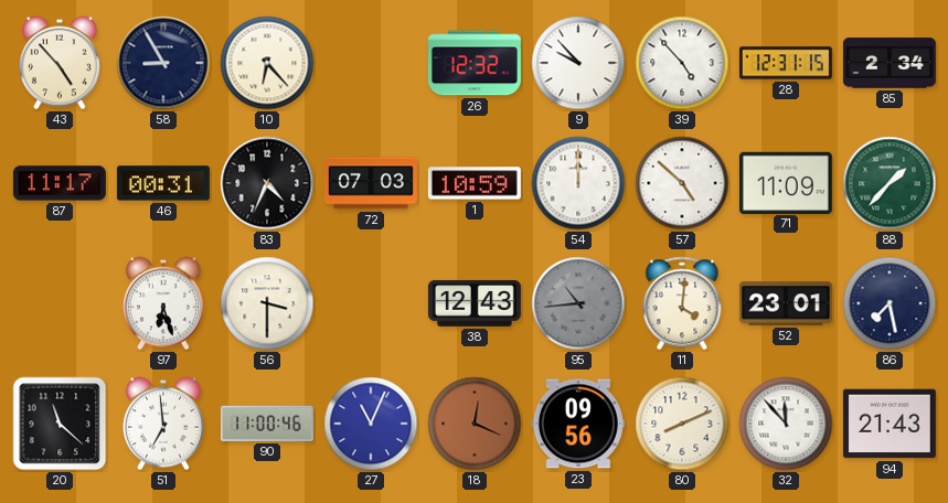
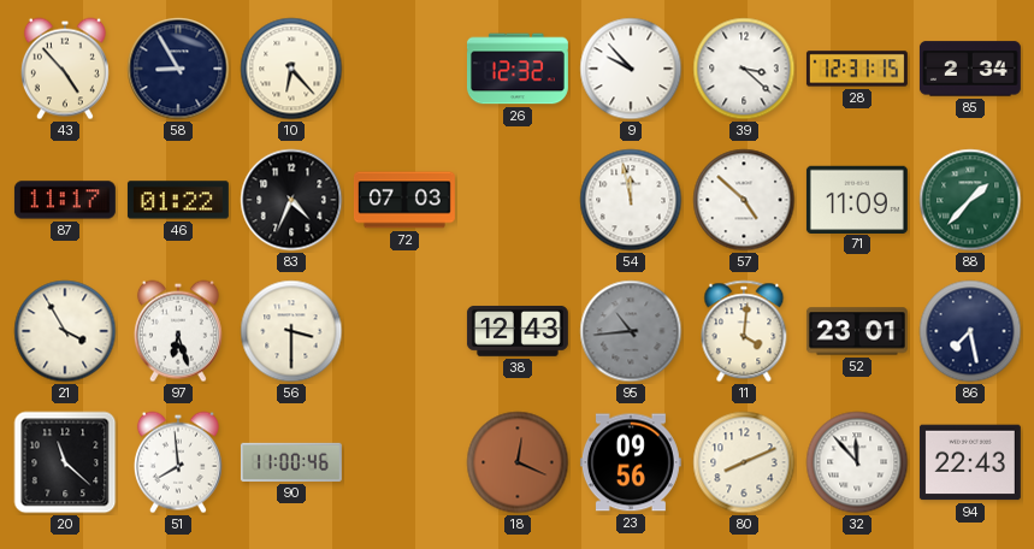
39: 4:53 -> 3:22 (744, 69)
46: 00:31 -> 01:22 (178, 200)
1: 10:59 -> none (475, 183)
54: 12:00 -> 11:58 (631, 200)
21: none -> 3:55 (65, 331)
51: 6:59 -> 7:59 (178, 462)
27: 11:04 -> none (371, 424)
94: 21:43 -> 22:43 (970, 462)
